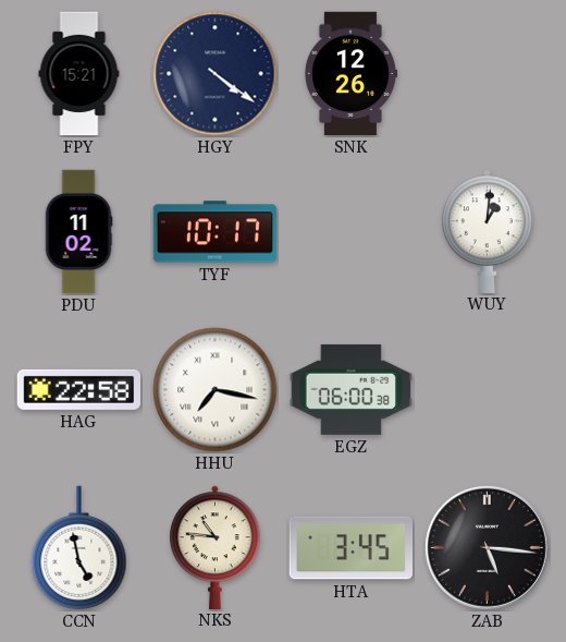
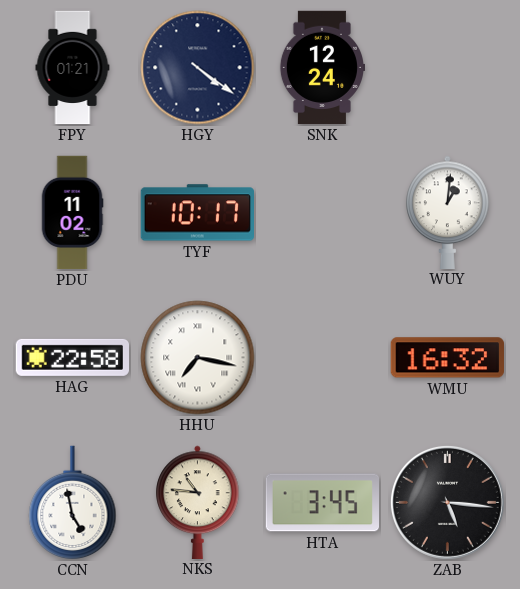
FPY: 15:21 -> 01:21 (73, 68)
SNK: 12:26 -> 12:24 (321, 68)
EGZ: 06:00 -> none (350, 389)
WMU: none -> 16:32 (447, 358)
